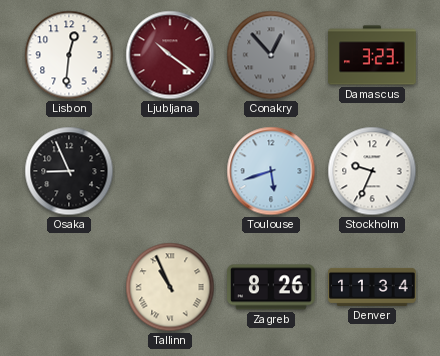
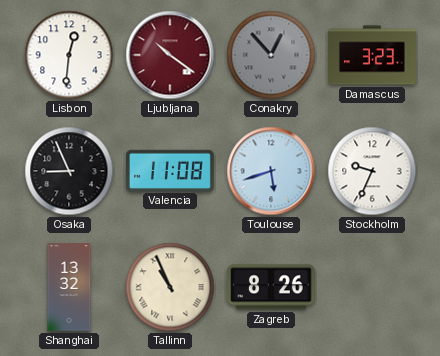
Valencia: none -> 11:08 (170, 170)
Shanghai: none -> 13:32 (69, 287)
Denver: 11:34 -> none (372, 287)
